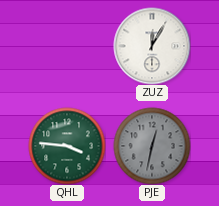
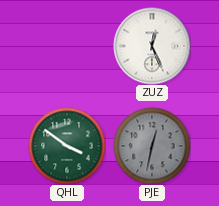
ZUZ: 12:05 -> 12:26 (152, 46)
QHL: 3:46 -> 3:51 (67, 146)
